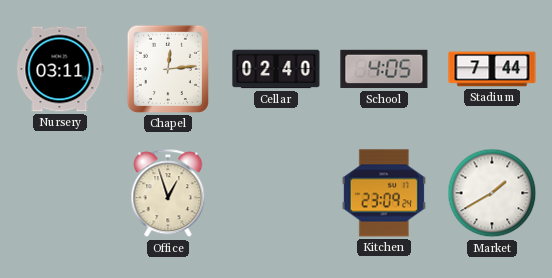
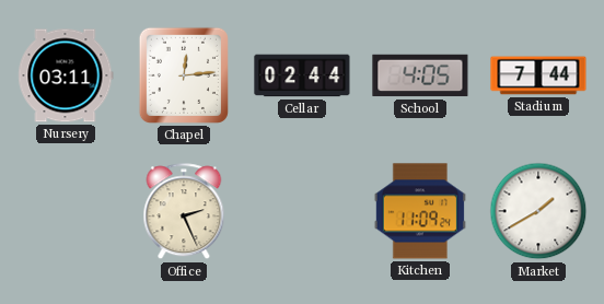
Cellar: 02:40 -> 02:44 (302, 75)
Office: 12:57 -> 2:26 (184, 212)
Kitchen: 23:09 -> 11:09 (420, 211)
